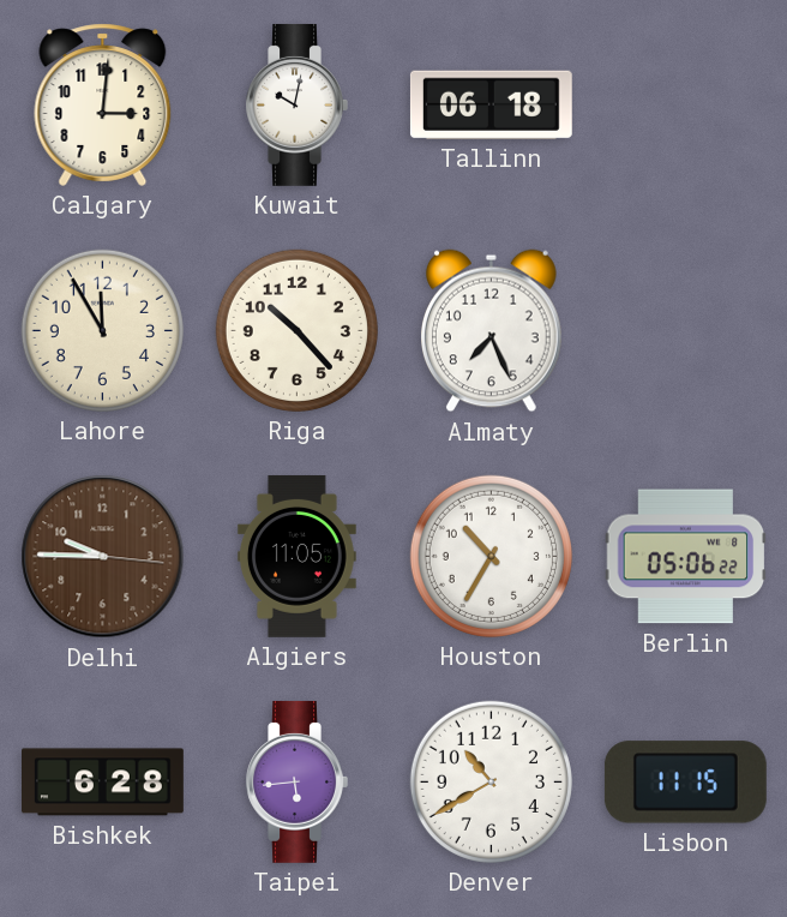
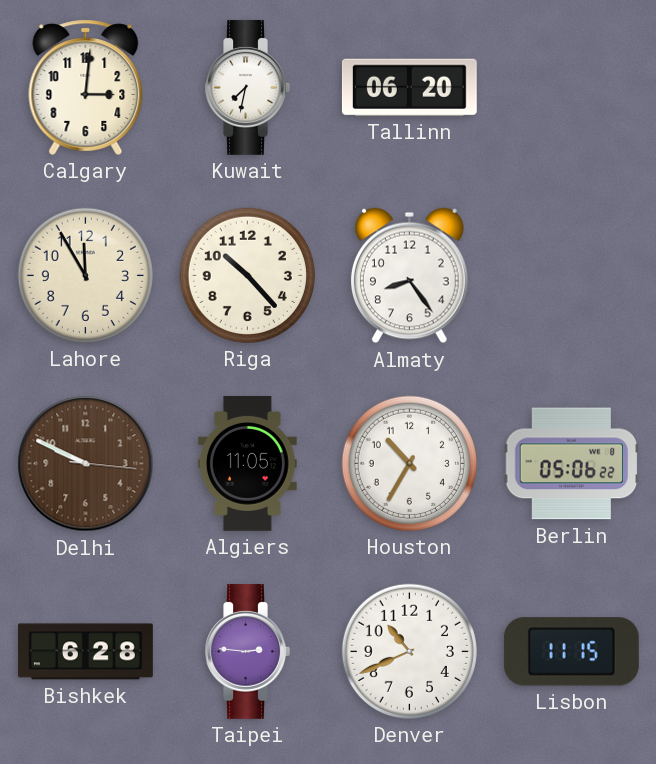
Kuwait: 10:02 -> 7:32 (247, 87)
Tallinn: 06:18 -> 06:20 (409, 87)
Almaty: 7:26 -> 8:24 (410, 276)
Delhi: 9:45 -> 9:49 (86, 464)
Taipei: 5:44 -> 2:46 (247, 651)
Denver: 10:40 -> 10:41 (409, 651)
